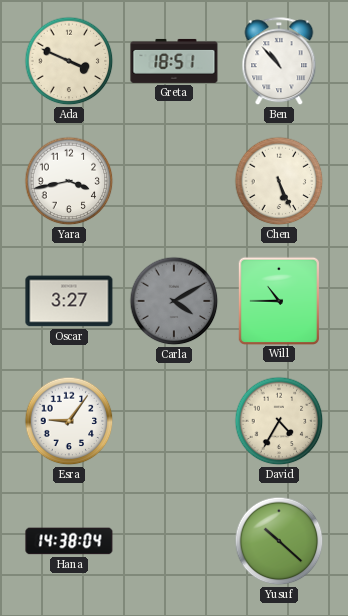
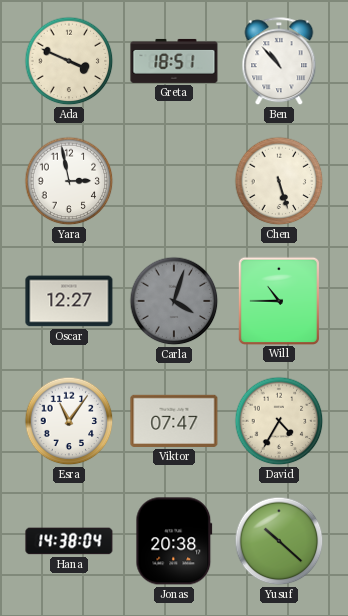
Yara: 3:43 -> 2:58 (69, 181)
Chen: 5:26 -> 5:27 (279, 181)
Oscar: 3:27 -> 12:27 (69, 301)
Carla: 4:10 -> 4:03 (174, 301)
Esra: 9:06 -> 11:06 (69, 421)
Viktor: none -> 07:47 (174, 421)
Jonas: none -> 20:38 (174, 541)
